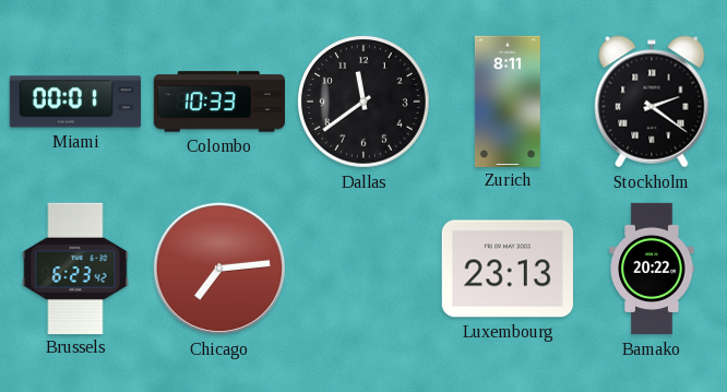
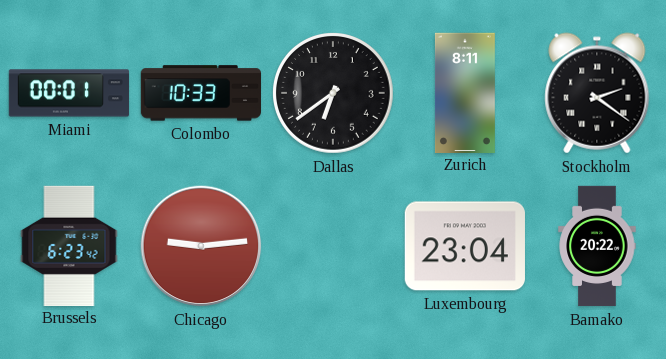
Dallas: 11:39 -> 6:39 (333, 93)
Chicago: 7:14 -> 9:14 (201, 246)
Luxembourg: 23:13 -> 23:04 (465, 246)
